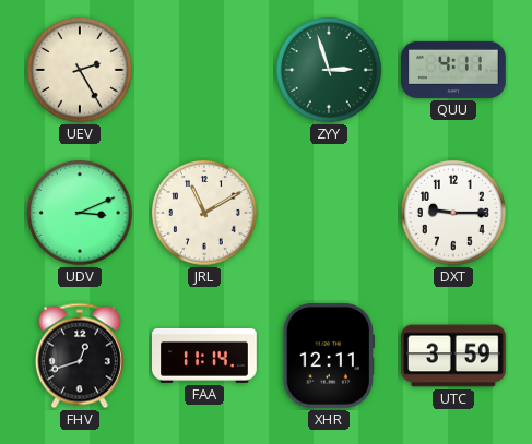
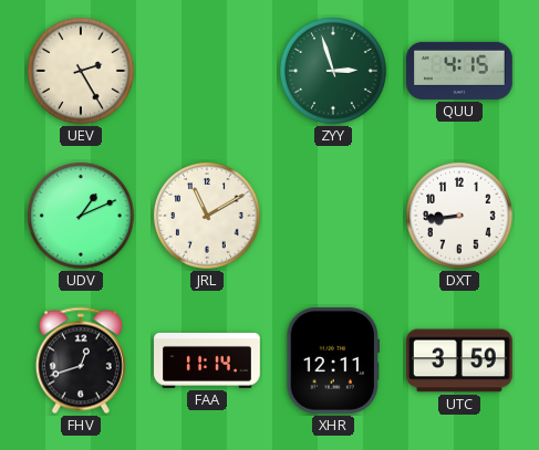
QUU: 4:11 -> 4:15 (460, 71)
UDV: 3:11 -> 1:11 (82, 217)
DXT: 9:15 -> 8:44 (460, 217)
